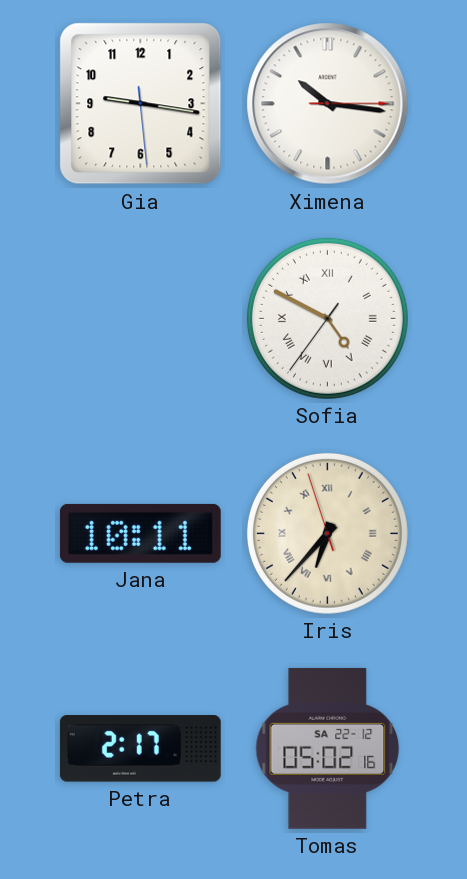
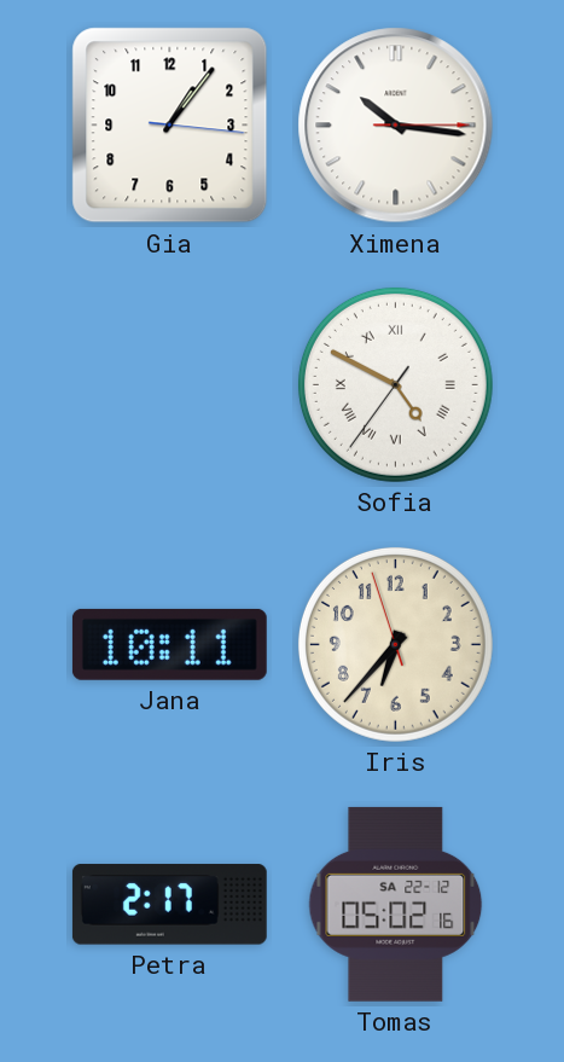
Gia: 9:16 -> 1:06 (170, 126)
Iris numerals: Roman -> Arabic (395, 644)
